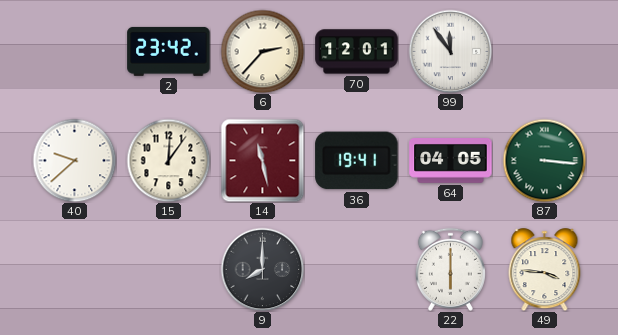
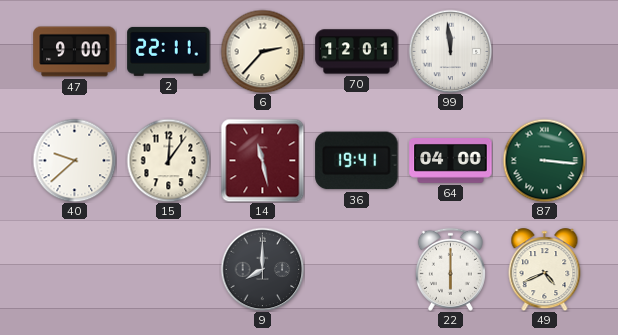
47: none -> 9:00 (75, 52)
2: 23:42 -> 22:11 (169, 51)
99: 11:54 -> 11:59 (450, 51)
64: 04:05 -> 04:00 (451, 161)
49: 3:46 -> 4:41 (545, 270)
